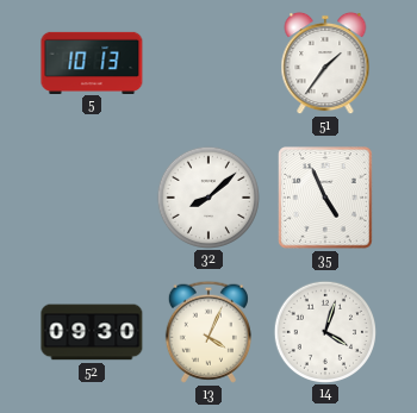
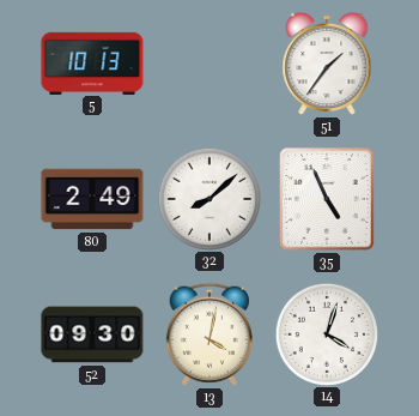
80: none -> 2:49 (92, 199)
13: 4:04 -> 4:02 (209, 334)
